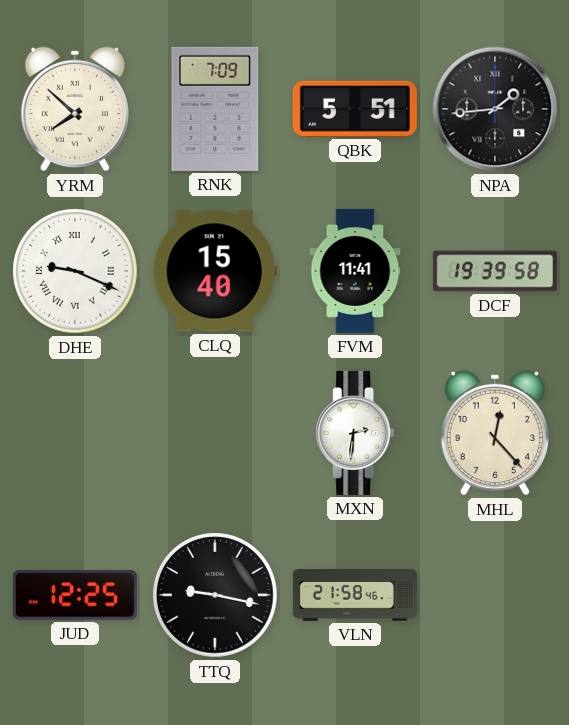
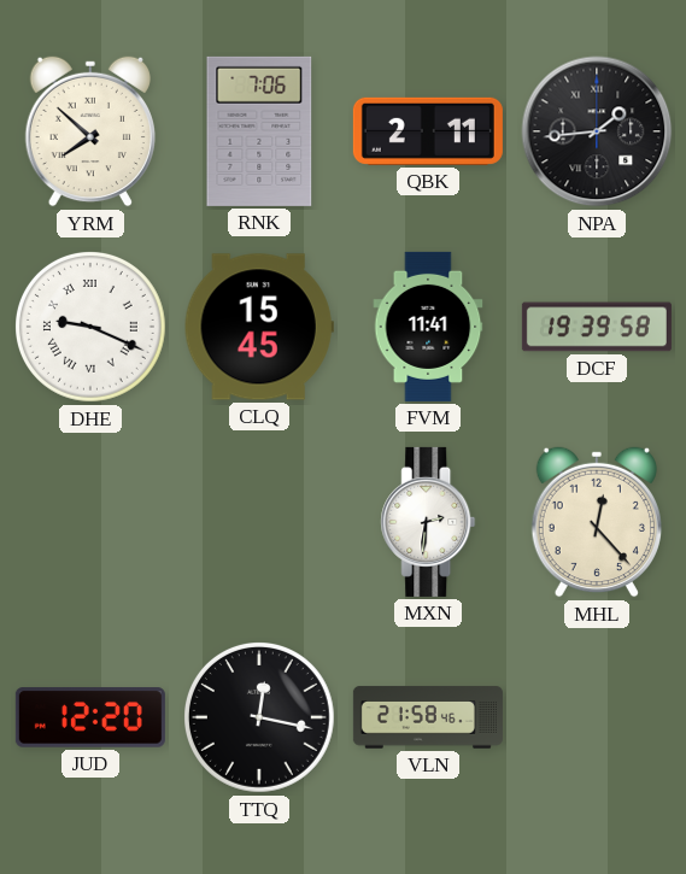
RNK: 7:09 -> 7:06 (259, 131)
QBK: 5:51 -> 2:11 (428, 131)
CLQ: 15:40 -> 15:45 (259, 327)
JUD: 12:25 -> 12:20 (90, 717)
TTQ: 9:17 -> 12:17 (260, 718)
